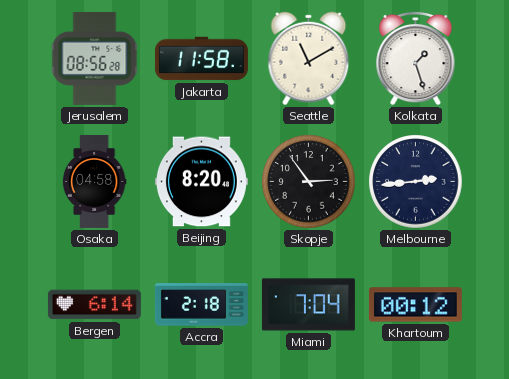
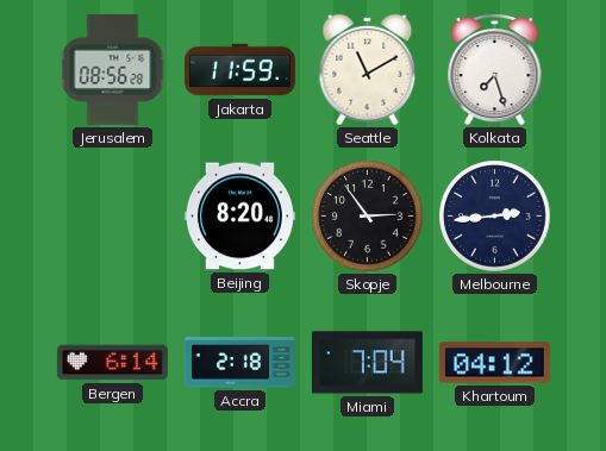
Jakarta: 11:58 -> 11:59 (239, 70)
Kolkata: 1:27 -> 7:27 (495, 69)
Osaka: 04:58 -> none (94, 181)
Khartoum: 00:12 -> 04:12 (494, 363)
